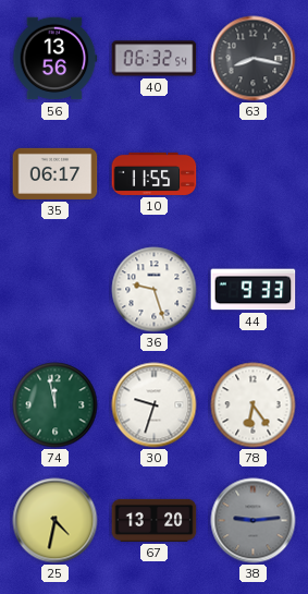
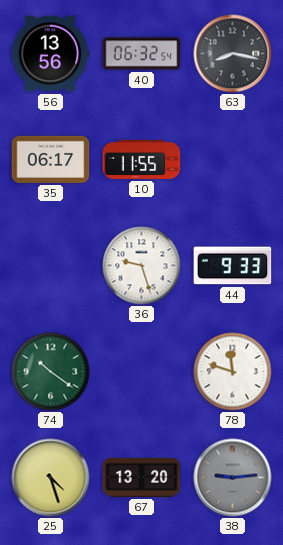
74: 11:58 -> 10:21 (51, 372)
30: 9:33 -> none (155, 405)
78: 6:24 -> 11:48 (233, 372)
25: 4:32 -> 4:27 (51, 478)
